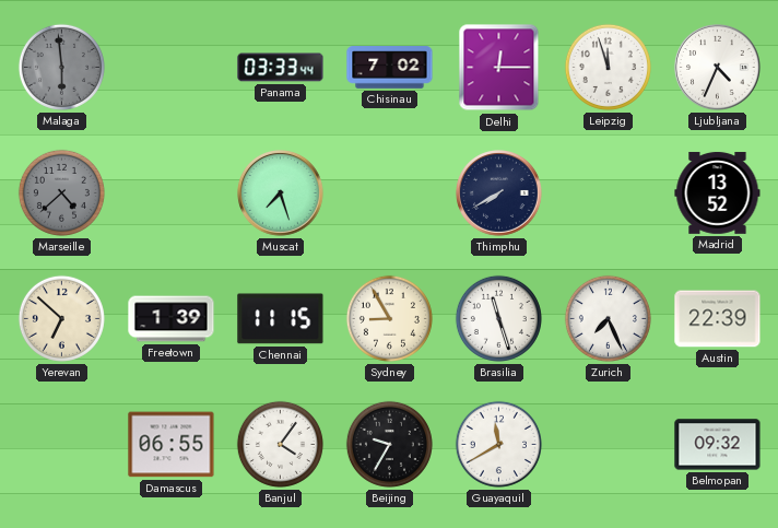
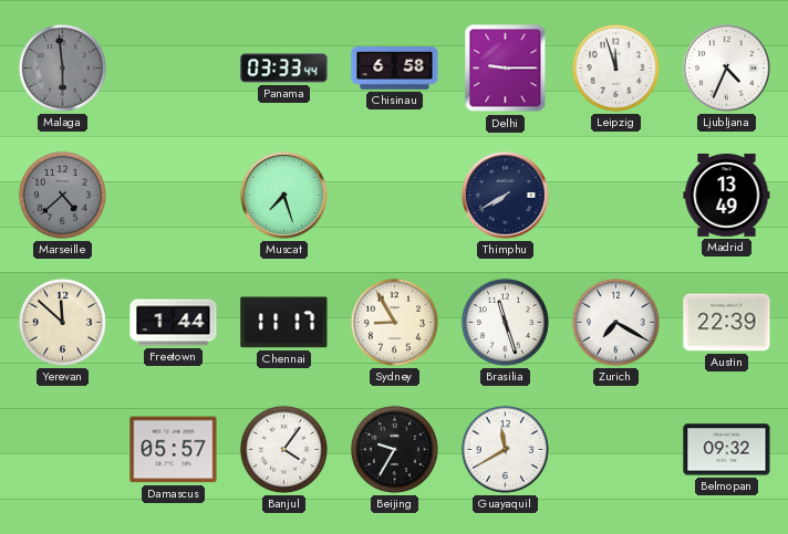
Chisinau: 7:02 -> 6:58 (395, 69)
Delhi: 12:15 -> 9:15 (506, 69)
Madrid: 13:52 -> 13:49 (727, 196)
Yerevan: 6:52 -> 11:52 (62, 322)
Freetown: 1:39 -> 1:44 (174, 323)
Chennai: 11:15 -> 11:17 (284, 323)
Zurich: 7:26 -> 7:20 (615, 322)
Damascus: 06:55 -> 05:57 (174, 450)
